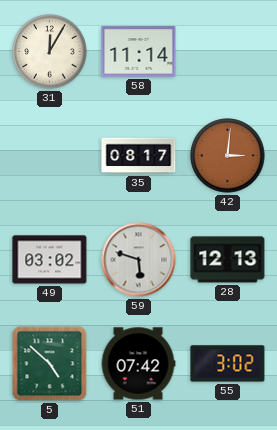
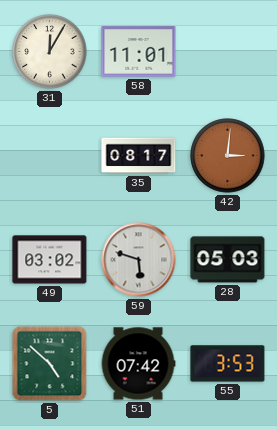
58: 11:14 -> 11:01 (139, 52)
28: 12:13 -> 05:03 (228, 260)
55: 3:02 -> 3:53 (228, 364)
